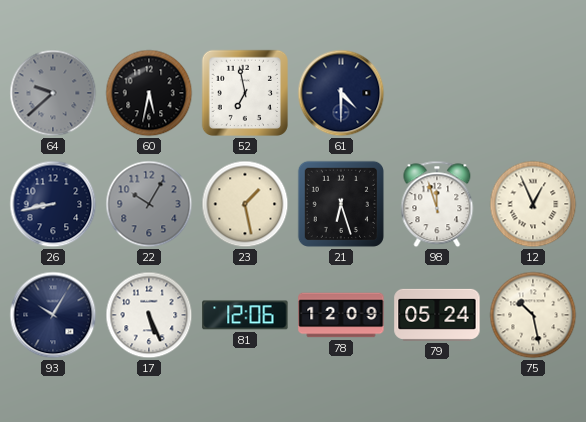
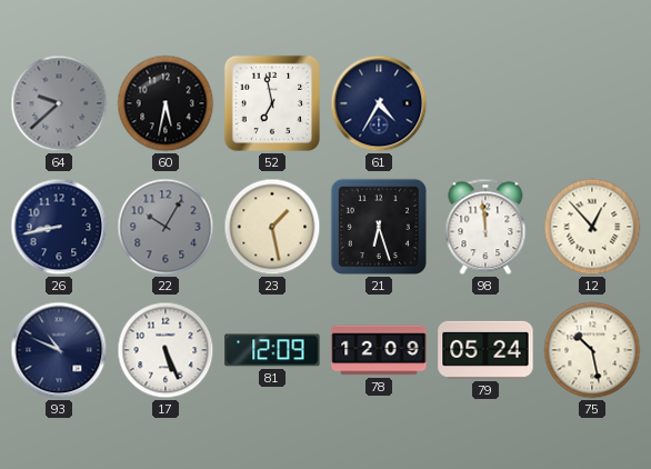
61: 4:30 -> 4:35 (379, 103)
98: 11:57 -> 11:59 (485, 227)
12: 12:56 -> 12:53 (592, 227)
93: 10:05 -> 10:49 (59, 350)
81: 12:06 -> 12:09 (272, 350)
